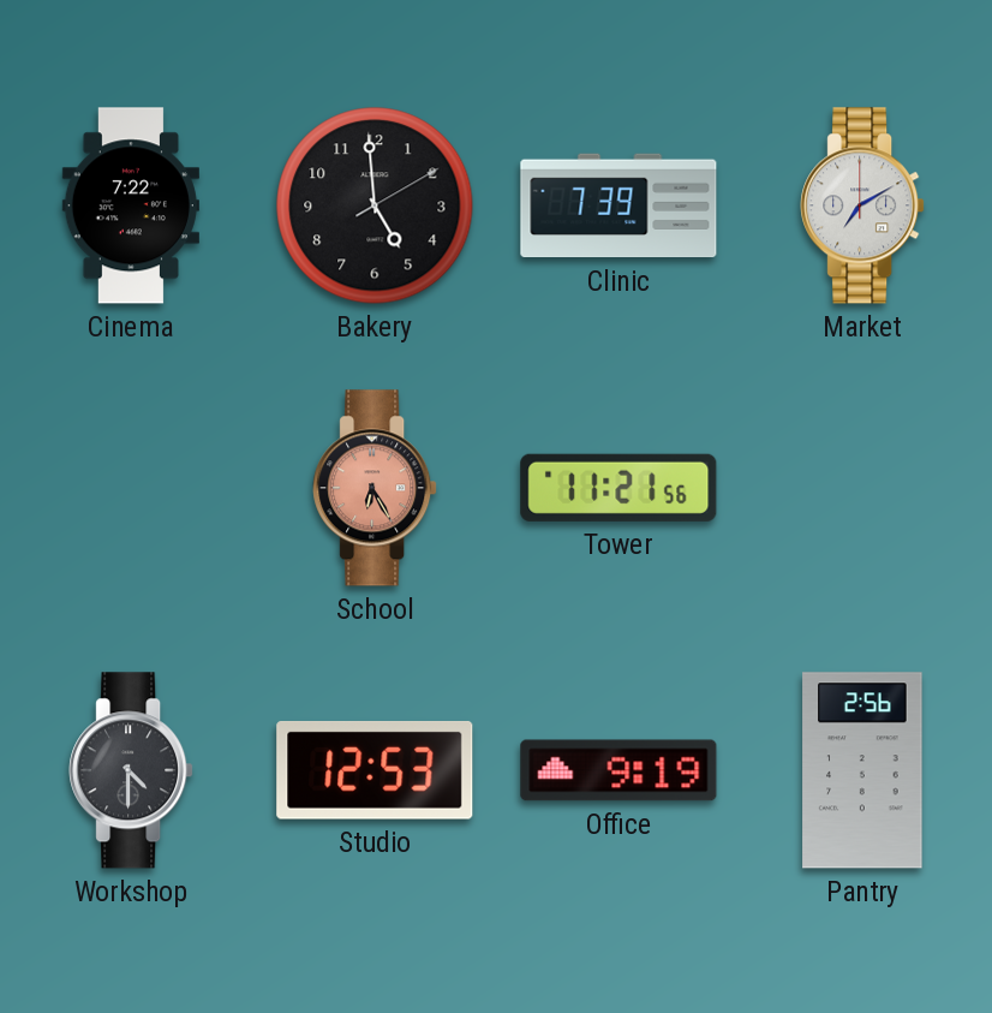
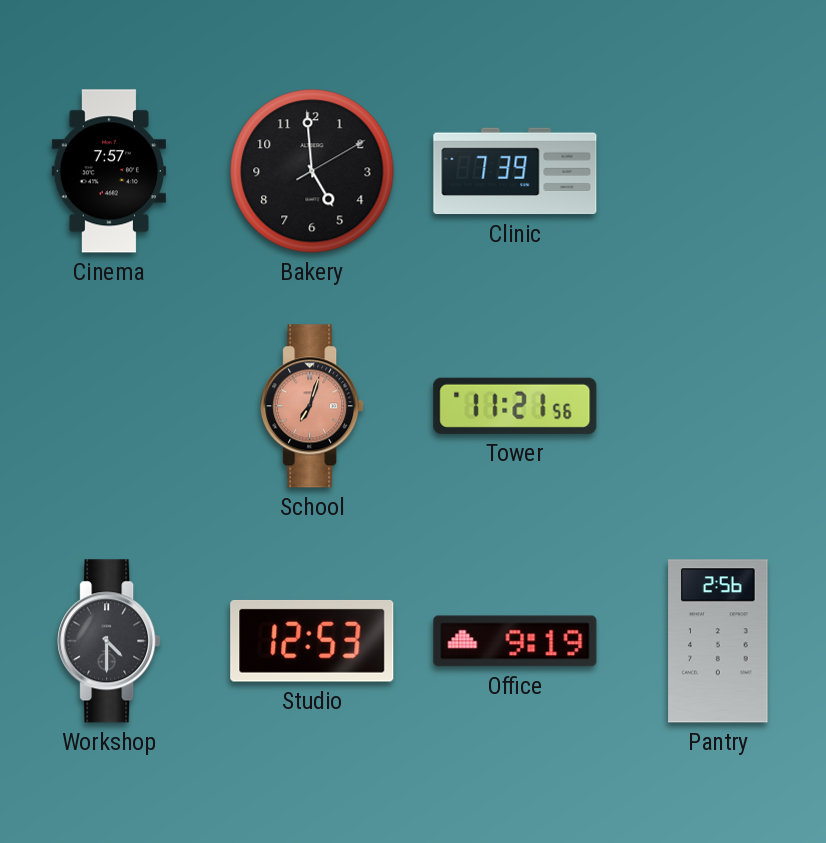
Cinema: 7:22 -> 7:57 (109, 171)
Market: 7:10 -> none (862, 205)
School: 6:25 -> 7:03 (312, 406)
